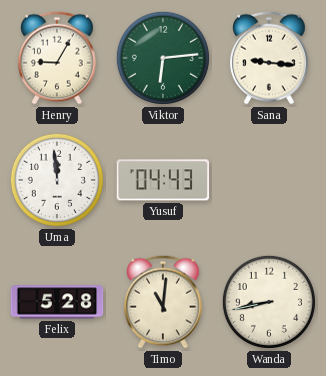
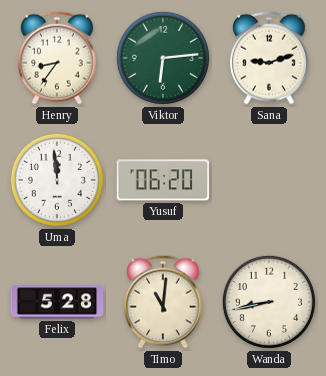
Henry: 9:05 -> 8:36 (58, 58)
Sana: 9:16 -> 9:12 (270, 58)
Yusuf: 04:43 -> 06:20 (163, 180)
